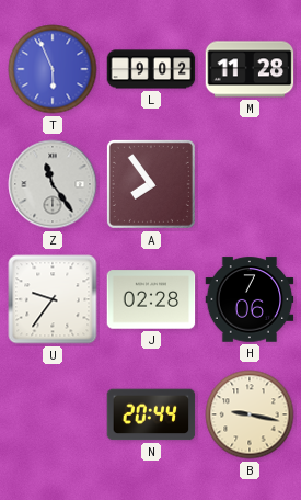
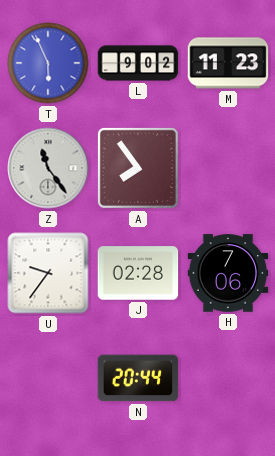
M: 11:28 -> 11:23 (228, 63)
B: 9:17 -> none (250, 414)
